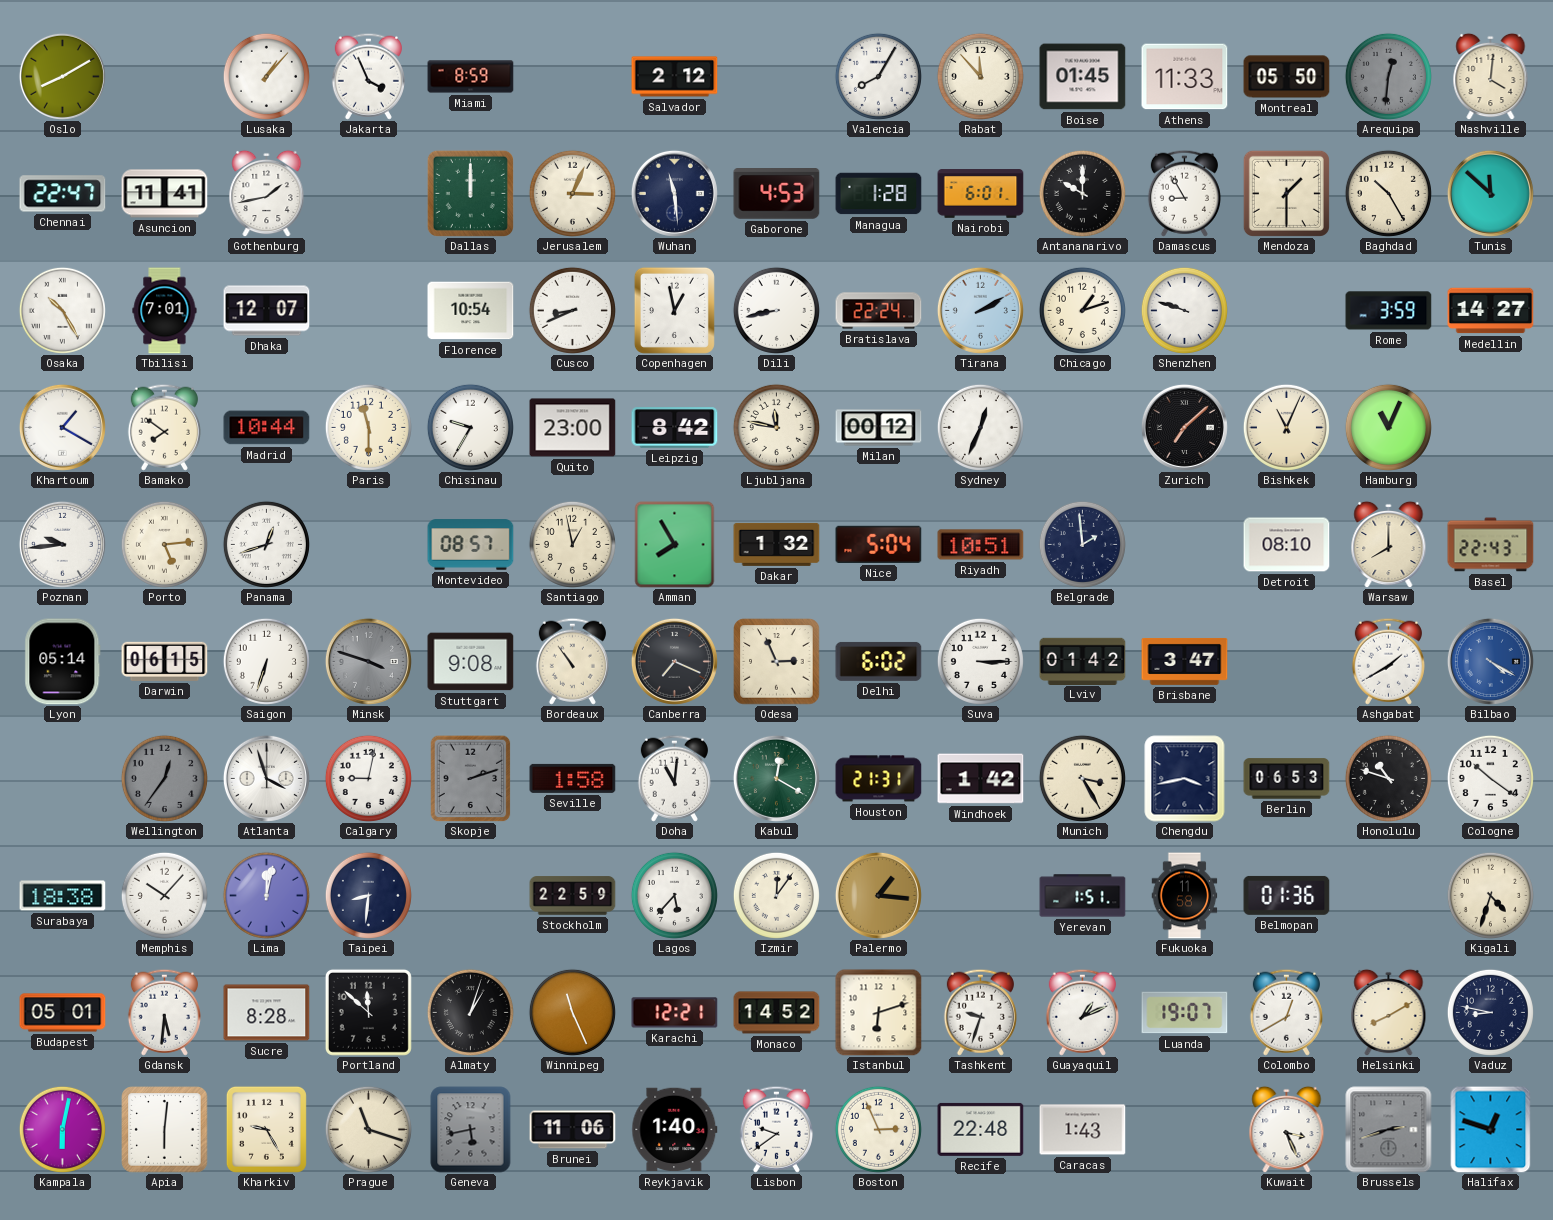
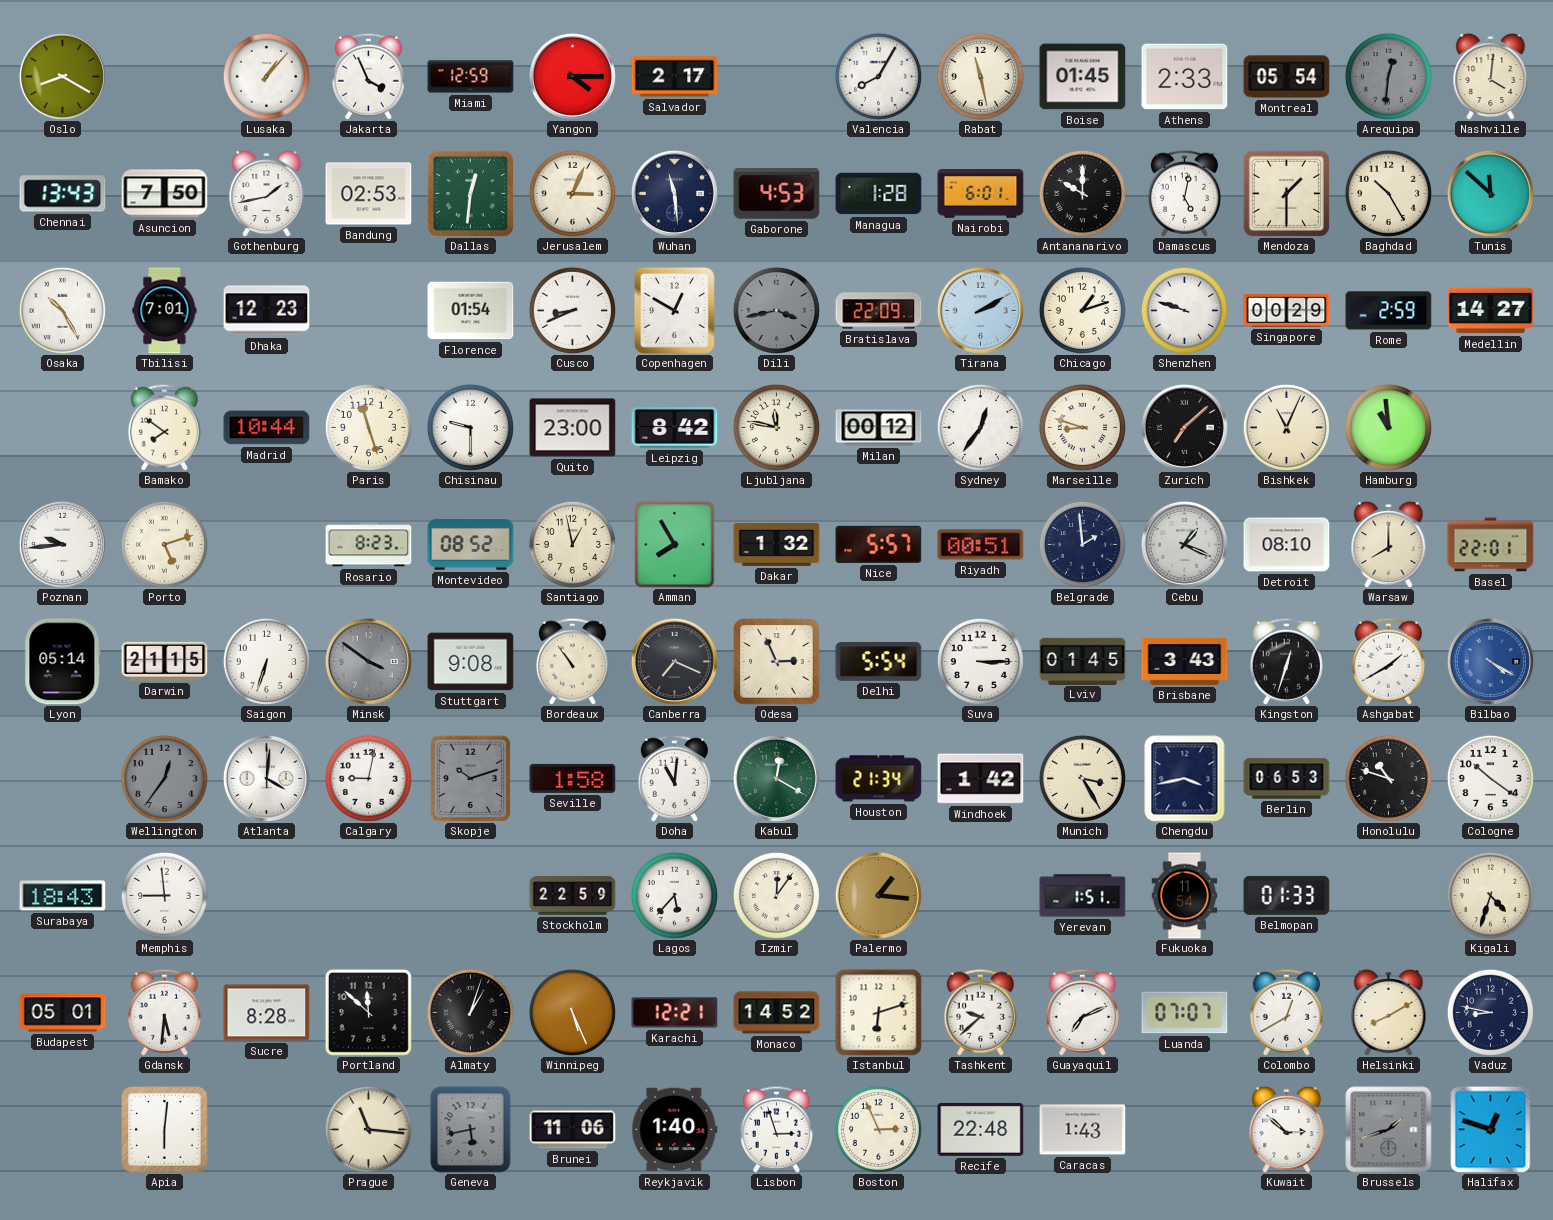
Oslo: 8:10 -> 8:20 (62, 76)
Miami: 8:59 -> 12:59 (471, 77)
Yangon: none -> 4:15 (572, 76)
Salvador: 2:12 -> 2:17 (675, 77)
Rabat: 11:53 -> 11:28 (980, 76)
Athens: 11:33 -> 2:33 (1185, 77)
Montreal: 05:50 -> 05:54 (1287, 77)
Chennai: 22:47 -> 13:43 (63, 194)
Asuncion: 11:41 -> 7:50 (165, 194)
Bandung: none -> 02:53 (369, 194)
Dallas: 12:00 -> 12:31 (470, 193)
Damascus: 8:55 -> 5:02 (1184, 193)
Dhaka: 12:07 -> 12:23 (267, 311)
Florence: 10:54 -> 01:54 (471, 311)
Copenhagen: 12:58 -> 12:50 (674, 310)
Dili: 8:43 -> 3:43 (776, 310)
Dili dial: white -> grey (776, 310)
Bratislava: 22:24 -> 22:09 (879, 311)
Singapore: none -> 00:29 (1287, 311)
Rome: 3:59 -> 2:59 (1389, 311)
Khartoum: 1:20 -> none (62, 427)
Paris: 11:30 -> 11:27 (368, 427)
Chisinau: 9:35 -> 9:30 (470, 427)
Sydney: 12:34 -> 12:36 (980, 427)
Marseille: none -> 8:48 (1082, 427)
Hamburg: 11:04 -> 10:59 (1388, 427)
Porto: 5:14 -> 5:12 (164, 544)
Panama: 12:42 -> none (266, 544)
Rosario: none -> 8:23 (369, 545)
Montevideo: 08:57 -> 08:52 (471, 545)
Nice: 5:04 -> 5:57 (879, 544)
Riyadh: 10:51 -> 00:51 (981, 545)
Cebu: none -> 1:19 (1184, 544)
Basel: 22:43 -> 22:01 (1491, 545)
Darwin: 06:15 -> 21:15 (165, 661)
Minsk: 3:48 -> 3:51 (368, 661)
Delhi: 6:02 -> 5:54 (879, 661)
Lviv: 01:42 -> 01:45 (1083, 661)
Brisbane: 3:47 -> 3:43 (1185, 661)
Kingston: none -> 12:33 (1286, 661)
Atlanta: 3:57 -> 4:01 (266, 778)
Skopje: 2:12 -> 10:12 (471, 778)
Houston: 21:31 -> 21:34 (879, 779)
Surabaya: 18:38 -> 18:43 (63, 896)
Memphis: 10:07 -> 8:59 (164, 895)
Lima: 12:02 -> none (266, 895)
Taipei: 8:31 -> none (368, 895)
Fukuoka: 11:58 -> 11:54 (1185, 896)
Belmopan: 01:36 -> 01:33 (1287, 895)
Winnipeg: 11:26 -> 5:26 (572, 1012)
Tashkent: 9:33 -> 9:38 (980, 1012)
Guayaquil: 1:11 -> 7:11 (1082, 1012)
Luanda: 19:07 -> 07:07 (1185, 1013)
Kampala: 6:02 -> none (62, 1129)
Kharkiv: 9:25 -> none (266, 1129)
Prague: 11:18 -> 11:16 (368, 1129)
Lisbon: 9:39 -> 2:57 (776, 1129)
Kuwait: 3:26 -> 2:52 (1287, 1129)
Brussels: 2:42 -> 1:42 (1389, 1130)
